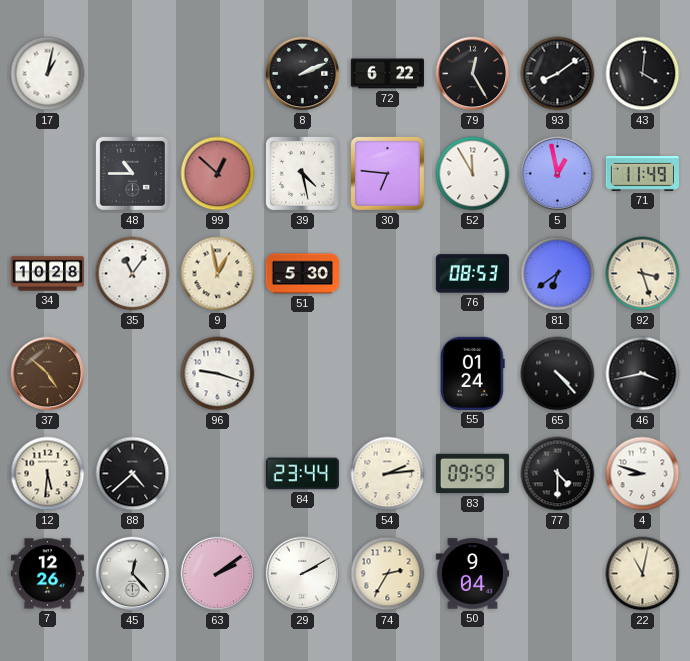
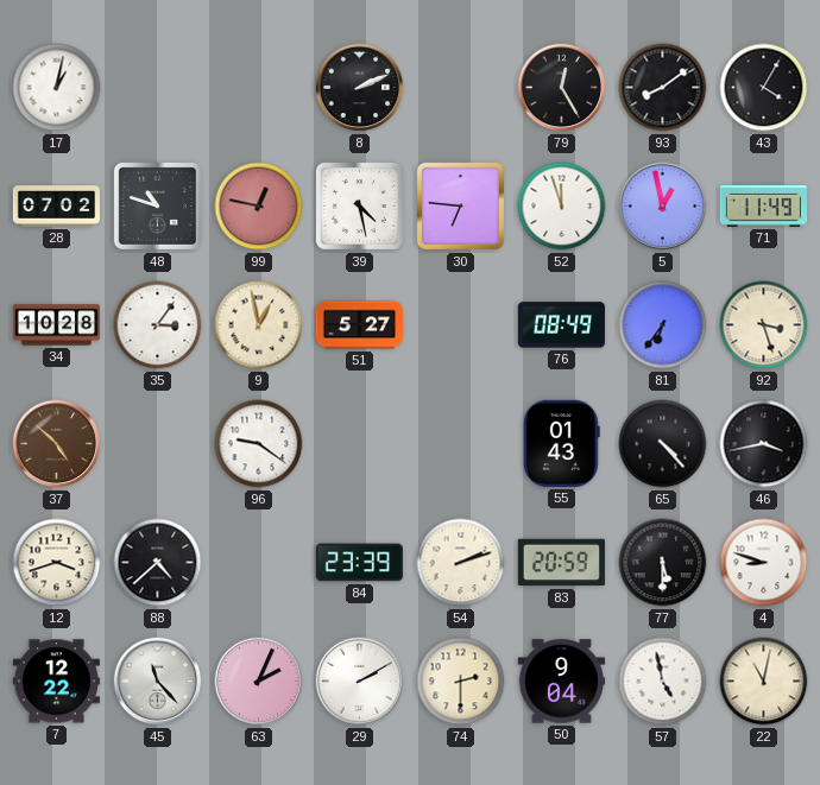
72: 6:22 -> none (387, 74)
43: 4:01 -> 4:05 (764, 88)
28: none -> 07:02 (56, 207)
48: 10:45 -> 10:48 (157, 205)
99: 12:52 -> 12:47 (259, 207)
52: 11:55 -> 11:57 (562, 207)
35: 11:06 -> 3:06 (158, 325)
51: 5:30 -> 5:27 (359, 325)
76: 08:53 -> 08:49 (561, 325)
81: 6:39 -> 6:36 (663, 325)
96: 9:18 -> 9:21 (259, 444)
55: 01:24 -> 01:43 (561, 443)
12: 5:31 -> 3:42 (57, 563)
84: 23:44 -> 23:39 (359, 563)
54: 2:14 -> 2:12 (461, 563)
83: 09:59 -> 20:59 (561, 563)
77: 4:30 -> 5:30 (663, 563)
7: 12:26 -> 12:22 (56, 682)
45: 12:23 -> 11:23 (158, 682)
63: 2:09 -> 2:04 (259, 682)
74: 2:35 -> 2:30 (461, 682)
57: none -> 4:58 (663, 682)
